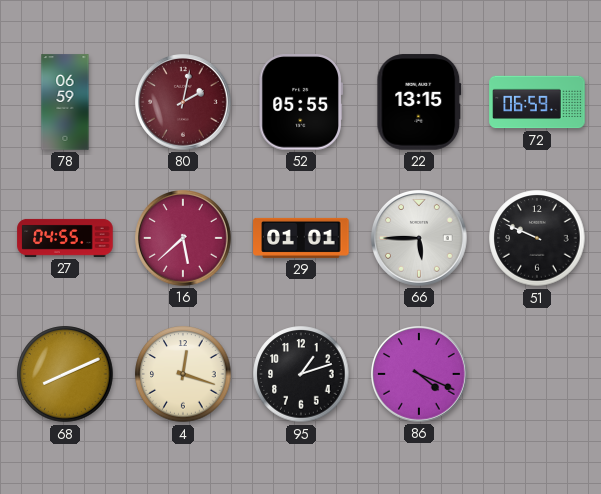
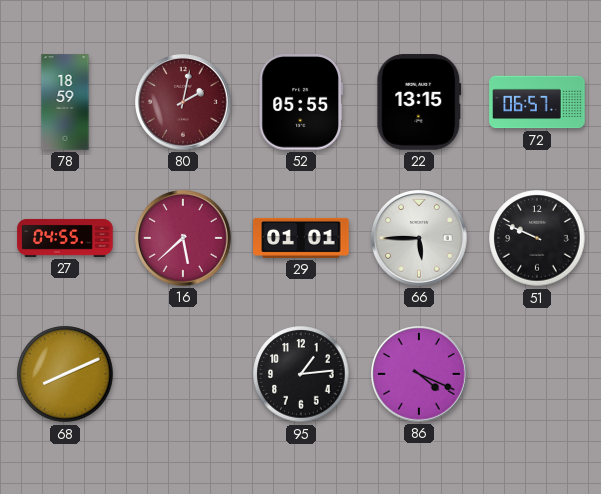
78: 06:59 -> 18:59 (65, 102)
72: 06:59 -> 06:57 (537, 102)
4: 12:18 -> none (183, 374)
95: 1:12 -> 1:14 (301, 374)
